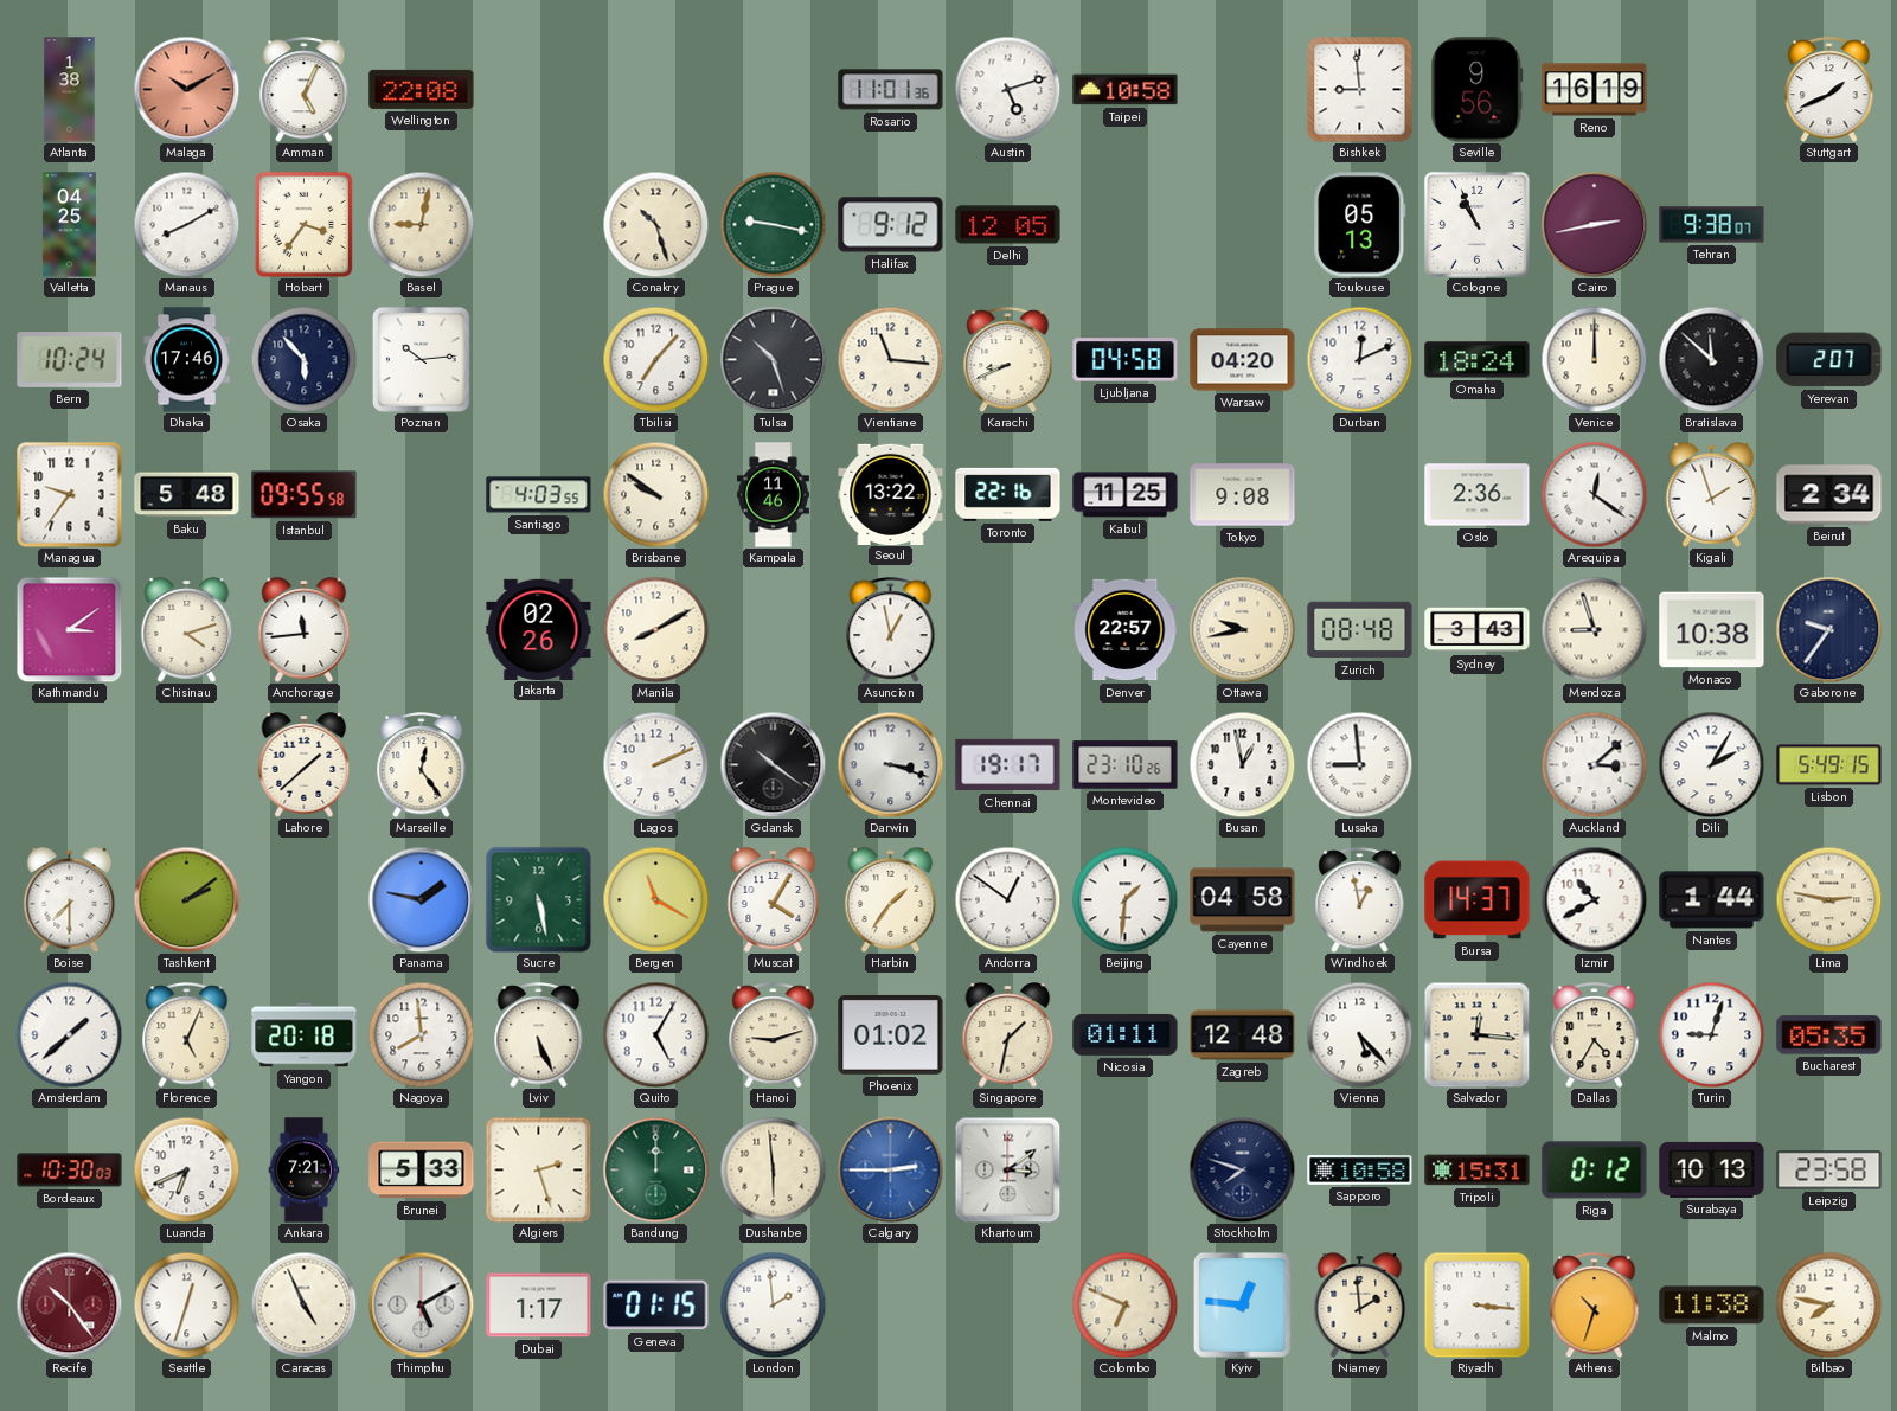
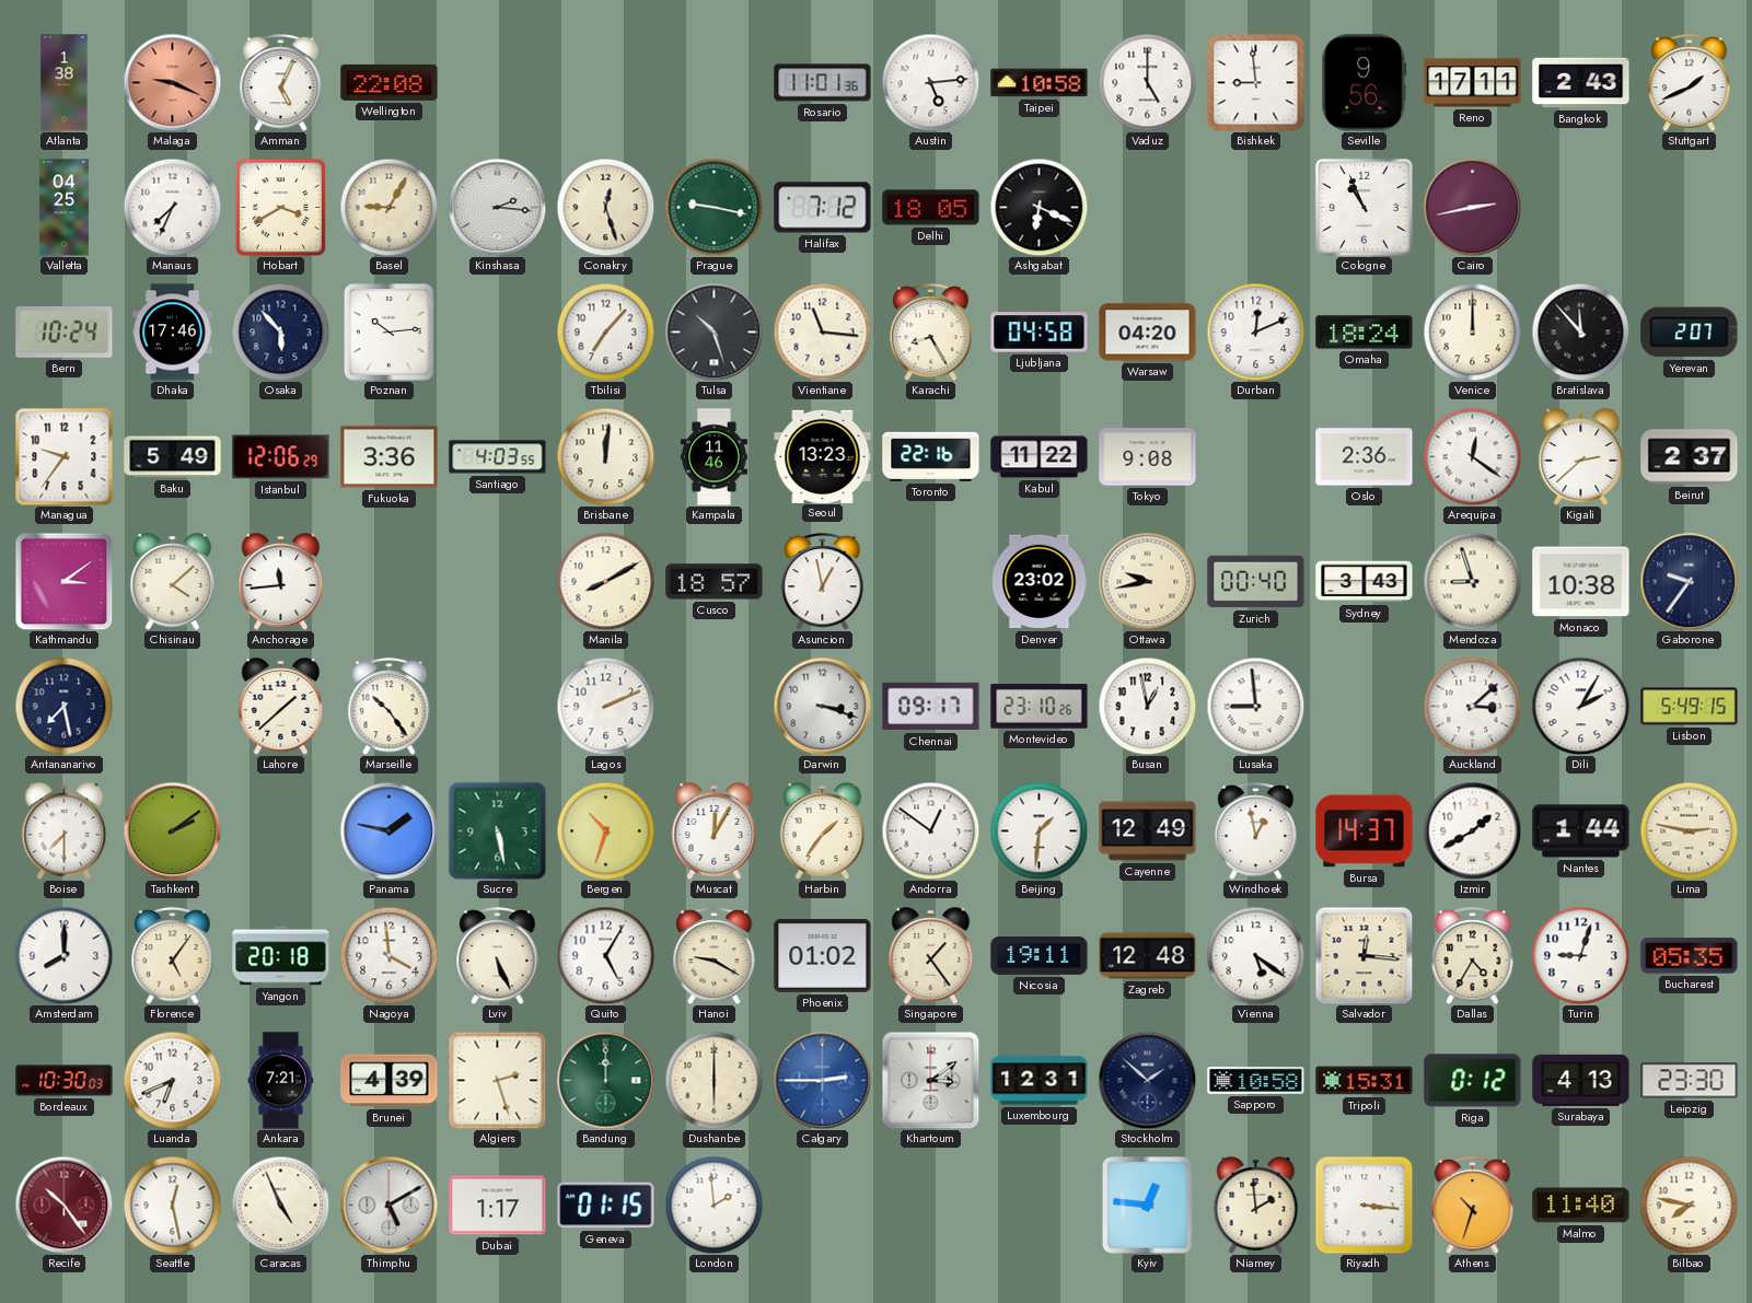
Malaga: 10:10 -> 9:19 (172, 82)
Austin: 5:12 -> 5:14 (930, 82)
Vaduz: none -> 5:00 (1147, 82)
Reno: 16:19 -> 17:11 (1473, 83)
Bangkok: none -> 2:43 (1581, 83)
Manaus: 8:10 -> 7:34 (172, 207)
Hobart: 3:36 -> 3:40 (280, 207)
Basel: 9:02 -> 9:05 (388, 207)
Kinshasa: none -> 2:16 (497, 207)
Conakry: 10:27 -> 12:27 (605, 207)
Halifax: 9:12 -> 7:12 (823, 208)
Delhi: 12:05 -> 18:05 (931, 208)
Ashgabat: none -> 6:19 (1039, 207)
Toulouse: 05:13 -> none (1360, 225)
Tehran: 9:38 -> none (1712, 225)
Karachi: 8:41 -> 8:25 (931, 333)
Bratislava: 11:52 -> 11:53 (1580, 331)
Baku: 5:48 -> 5:49 (173, 457)
Istanbul: 09:55 -> 12:06 (281, 457)
Fukuoka: none -> 3:36 (390, 457)
Brisbane: 9:51 -> 12:01 (605, 456)
Seoul: 13:22 -> 13:23 (823, 456)
Kabul: 11:25 -> 11:22 (1040, 457)
Kigali: 1:57 -> 2:38 (1581, 457)
Beirut: 2:34 -> 2:37 (1690, 457)
Chisinau: 4:12 -> 4:08 (173, 582)
Jakarta: 02:26 -> none (539, 629)
Cusco: none -> 18:57 (715, 582)
Denver: 22:57 -> 23:02 (1040, 582)
Zurich: 08:48 -> 00:40 (1256, 582)
Antananarivo: none -> 7:28 (63, 706)
Marseille: 12:24 -> 10:24 (390, 707)
Gdansk: 10:21 -> none (773, 764)
Chennai: 19:17 -> 09:17 (931, 707)
Bergen: 11:20 -> 10:33 (605, 830)
Muscat: 4:05 -> 12:05 (715, 831)
Cayenne: 04:58 -> 12:49 (1148, 831)
Izmir: 10:40 -> 1:40 (1472, 830)
Amsterdam: 1:38 -> 8:00 (63, 955)
Florence: 5:04 -> 5:06 (173, 956)
Nagoya: 7:59 -> 3:59 (388, 955)
Hanoi: 9:12 -> 9:20 (715, 956)
Singapore: 1:32 -> 1:24 (931, 956)
Nicosia: 01:11 -> 19:11 (1040, 955)
Vienna: 5:23 -> 5:21 (1255, 955)
Brunei: 5:33 -> 4:39 (390, 1081)
Dushanbe: 5:59 -> 6:00 (713, 1080)
Luxembourg: none -> 12:31 (1040, 1081)
Stockholm: 7:48 -> 1:52 (1147, 1080)
Surabaya: 10:13 -> 4:13 (1581, 1080)
Leipzig: 23:58 -> 23:30 (1690, 1081)
Seattle: 12:33 -> 12:28 (172, 1205)
Colombo: 6:49 -> none (1124, 1304)
Malmo: 11:38 -> 11:40 (1581, 1206)
